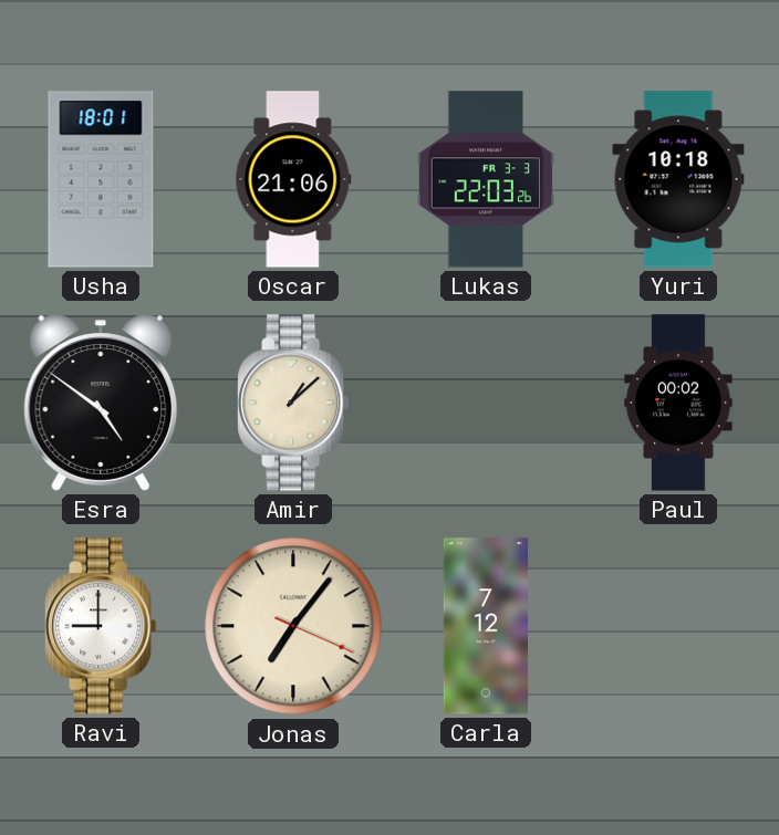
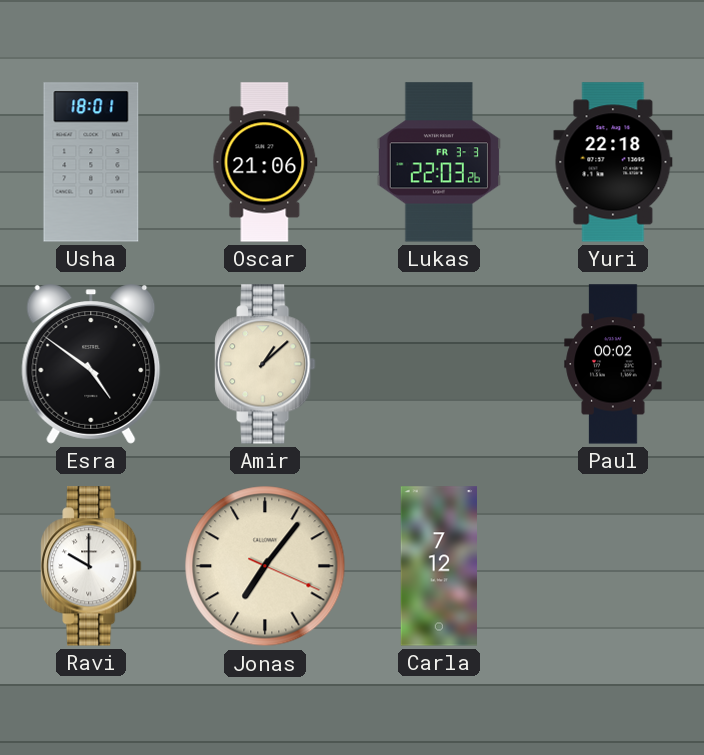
Yuri: 10:18 -> 22:18 (613, 162)
Ravi: 9:00 -> 10:00 (91, 566)
